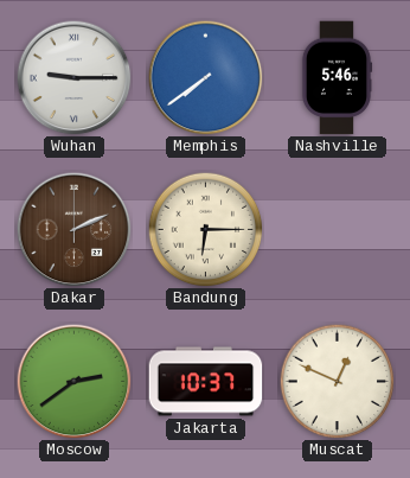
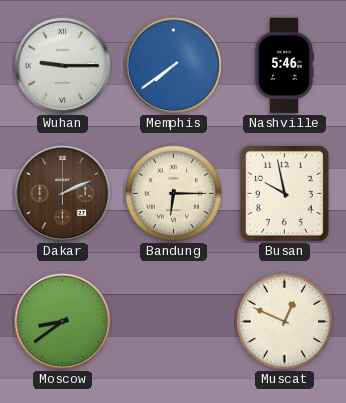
Busan: none -> 9:58 (284, 193)
Moscow: 2:39 -> 8:39 (63, 322)
Jakarta: 10:37 -> none (206, 382)
